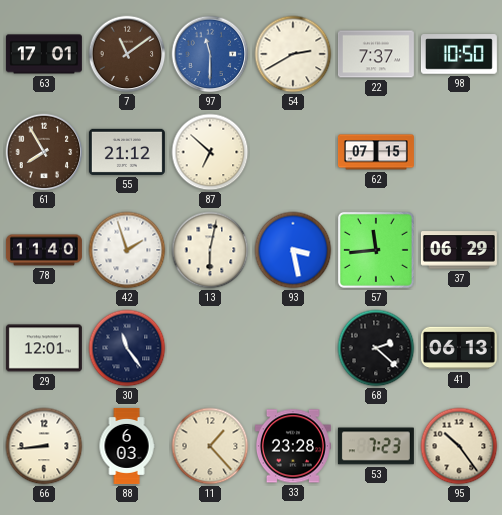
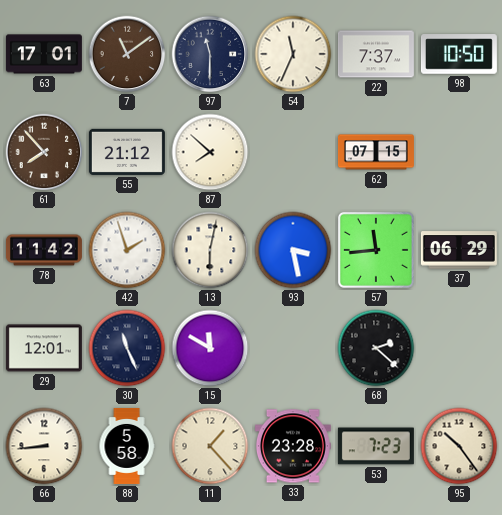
97 dial: blue -> navy (210, 54)
54: 2:40 -> 11:34 (293, 54)
61: 7:55 -> 7:53 (44, 152)
87: 6:52 -> 7:52 (210, 152)
78: 11:40 -> 11:42 (44, 250)
30: 11:24 -> 11:26 (127, 348)
15: none -> 11:50 (210, 348)
41: 06:13 -> none (459, 348)
88: 6:03 -> 5:58 (127, 446)
